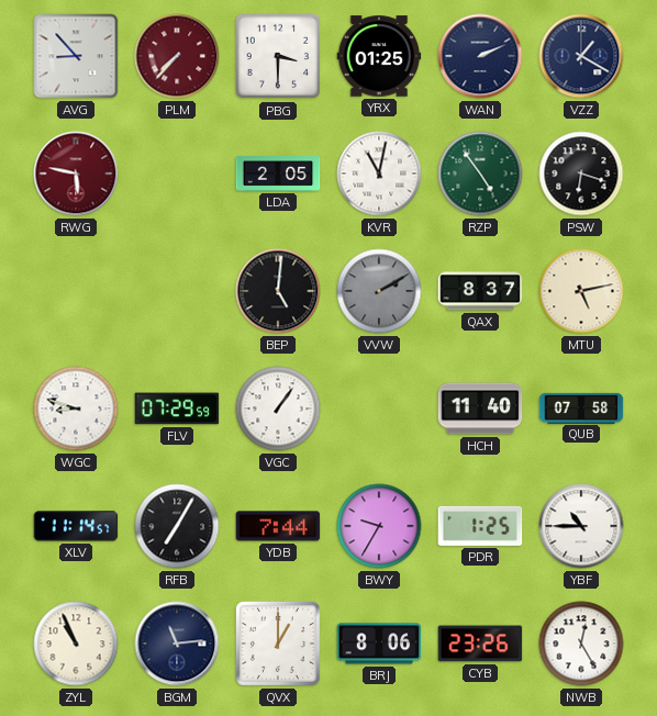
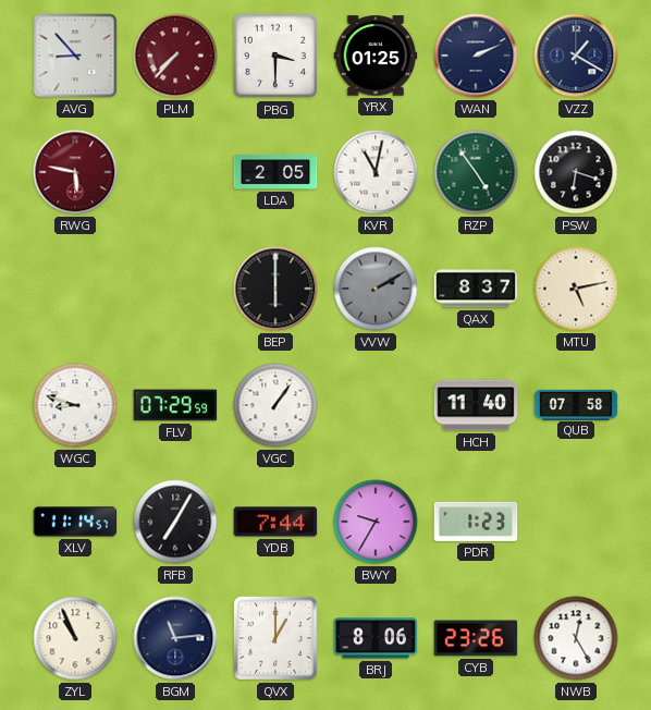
BEP: 5:01 -> 6:00 (275, 289)
PDR: 1:25 -> 1:23 (476, 522)
YBF: 10:45 -> none (581, 526)
